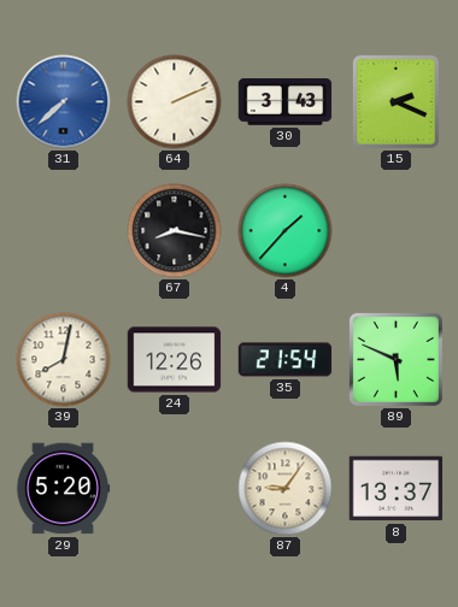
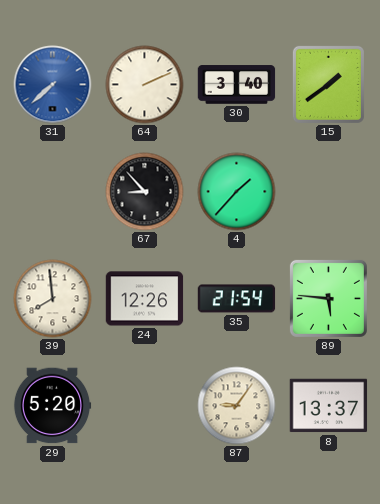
30: 3:43 -> 3:40 (237, 85)
15: 2:19 -> 1:39 (328, 84)
67: 8:17 -> 8:53 (145, 192)
39: 8:02 -> 7:59 (53, 299)
89: 5:49 -> 5:46 (328, 298)
